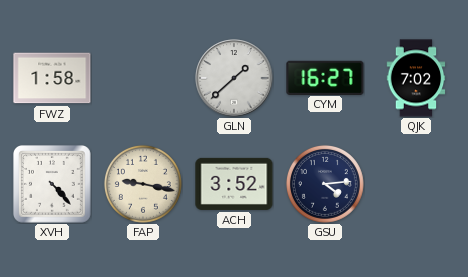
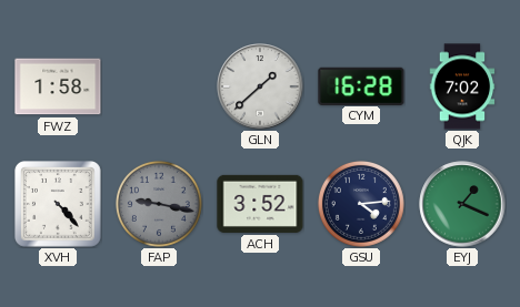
CYM: 16:27 -> 16:28 (361, 85)
FAP dial: cream -> grey (159, 204)
EYJ: none -> 1:19 (462, 204)
